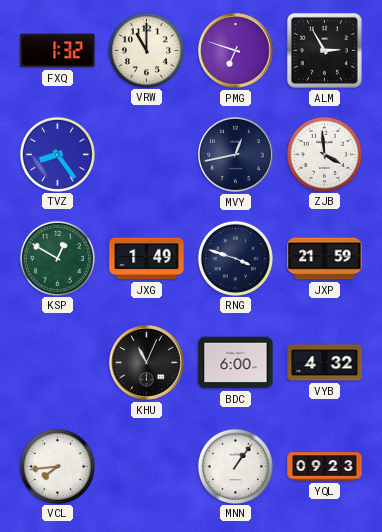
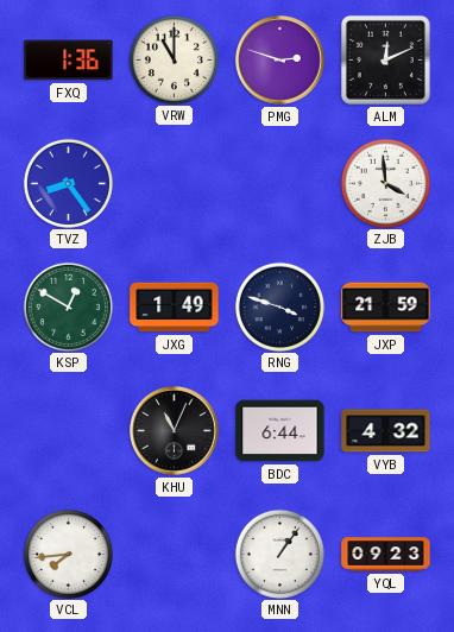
FXQ: 1:32 -> 1:36 (69, 61)
PMG: 6:48 -> 2:48 (280, 61)
ALM: 2:55 -> 12:11 (385, 59)
MVY: 12:43 -> none (236, 155)
BDC: 6:00 -> 6:44 (280, 431)
